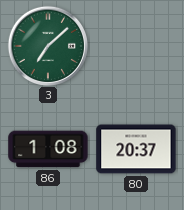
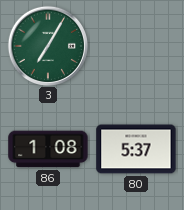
3: 7:08 -> 7:05 (47, 45)
80: 20:37 -> 5:37 (136, 149)
